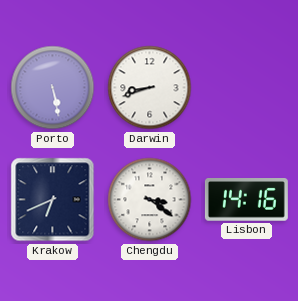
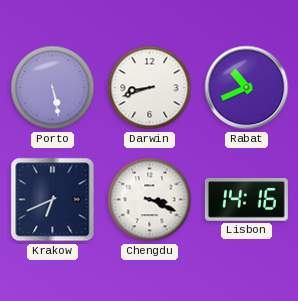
Rabat: none -> 10:41 (247, 88)
Chengdu: 3:21 -> 3:19 (150, 200)
